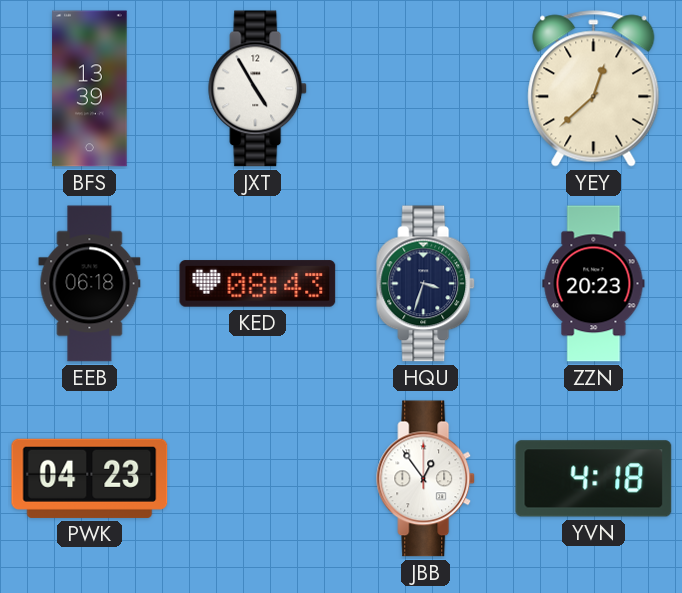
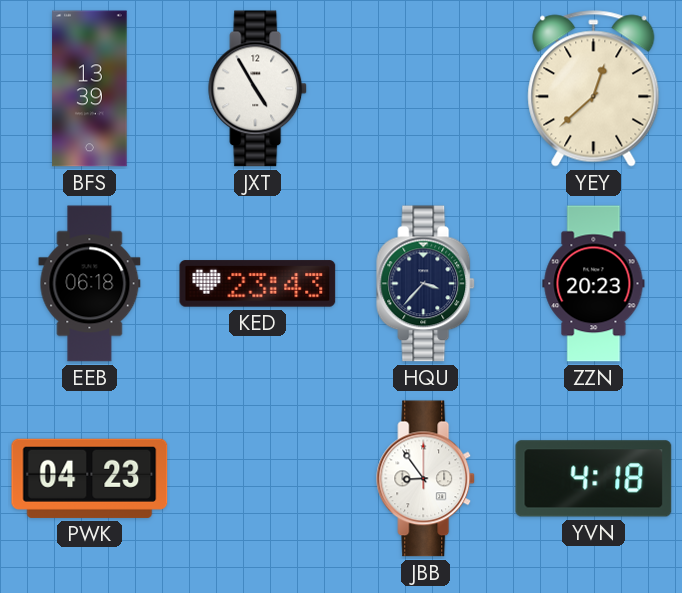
KED: 08:43 -> 23:43 (258, 284)
HQU: 3:33 -> 3:37 (426, 284)
JBB: 12:54 -> 8:54 (426, 479)
